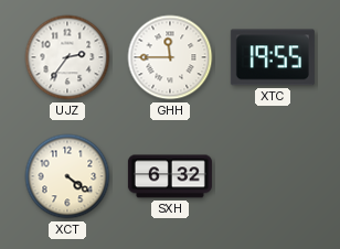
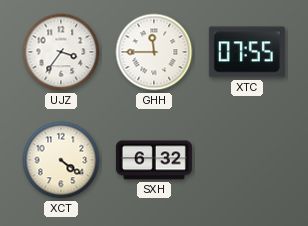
UJZ: 2:36 -> 3:36 (61, 52)
XTC: 19:55 -> 07:55 (247, 52)
